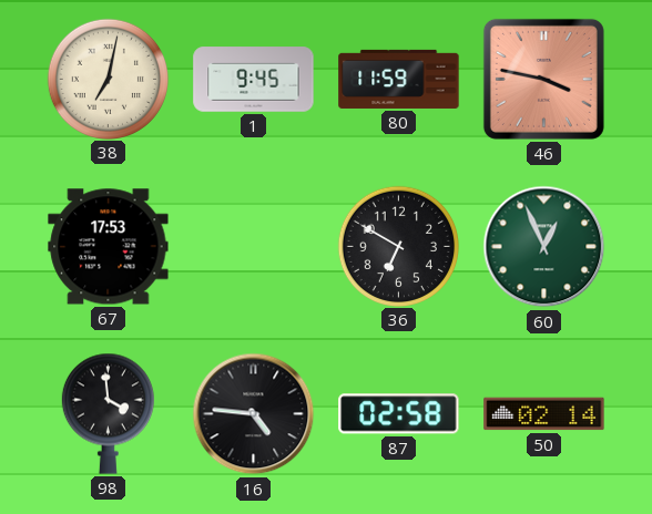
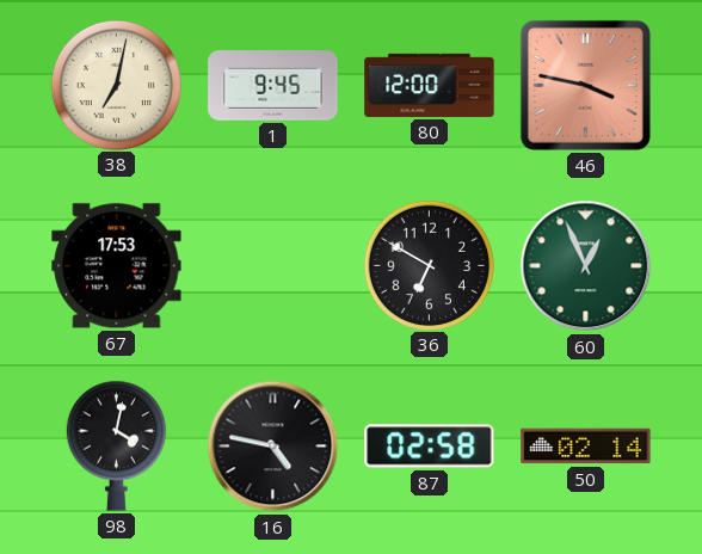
80: 11:59 -> 12:00 (430, 85)
98: 3:59 -> 4:02 (116, 445)
16: 4:46 -> 4:47 (273, 447)
